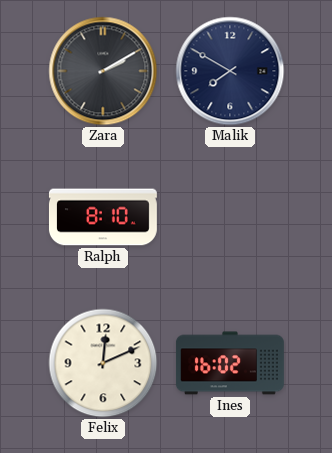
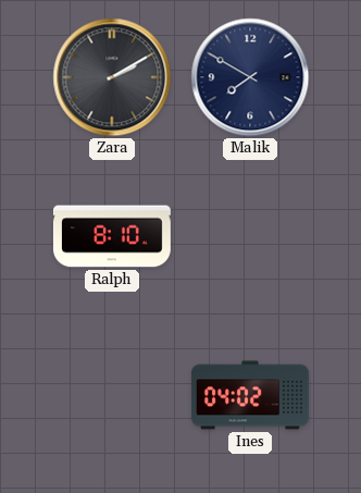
Felix: 12:11 -> none (103, 363)
Ines: 16:02 -> 04:02 (250, 395)
